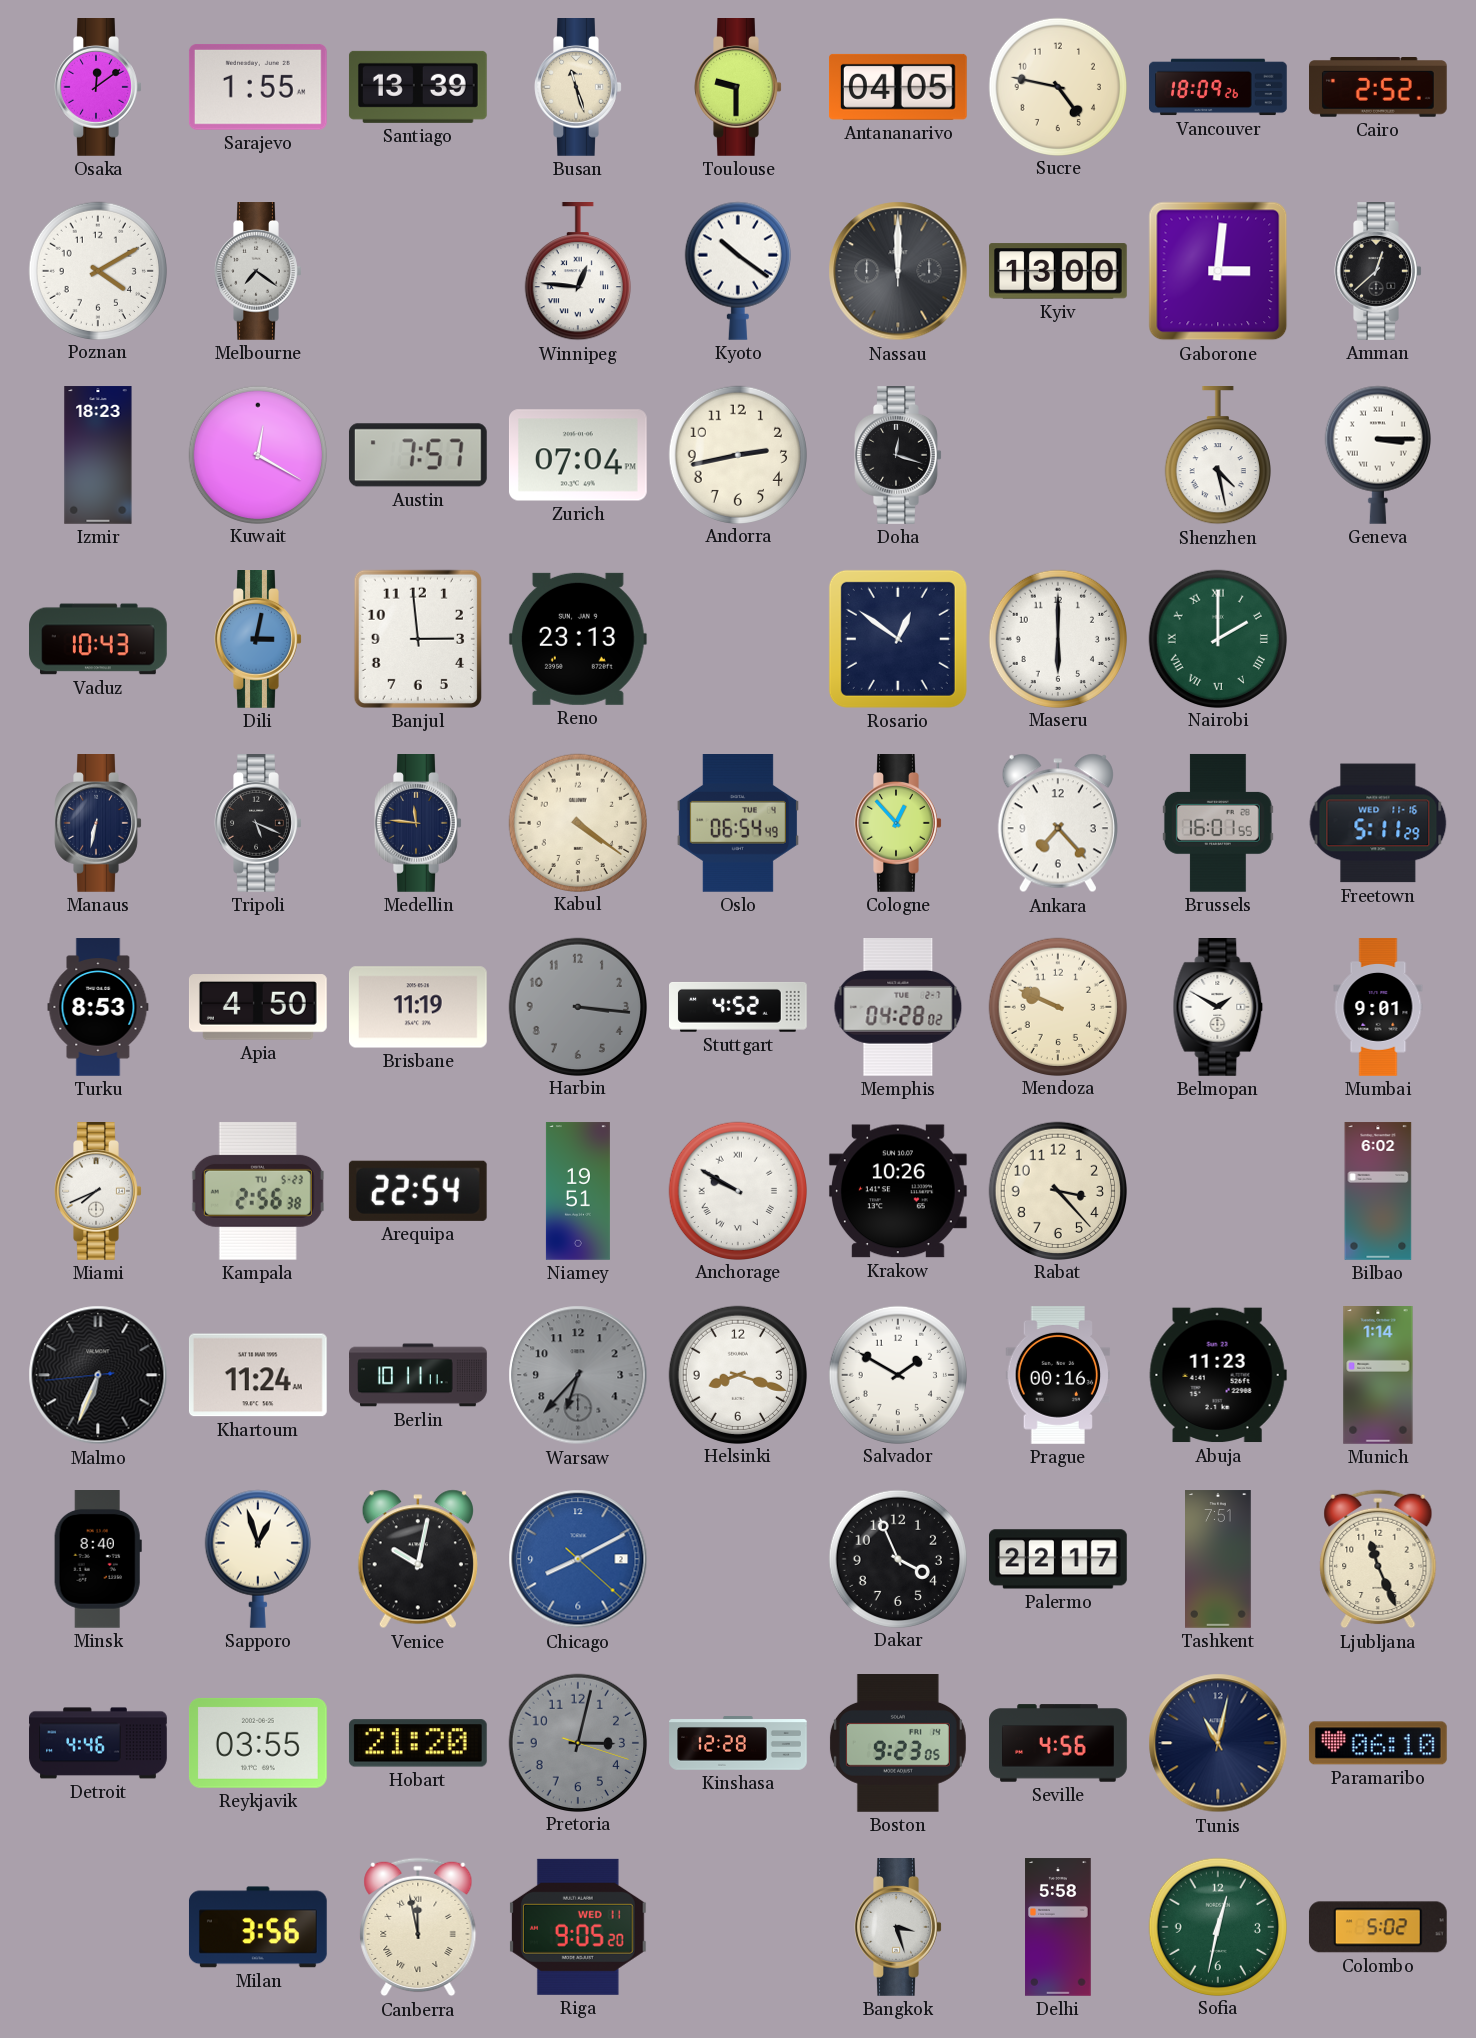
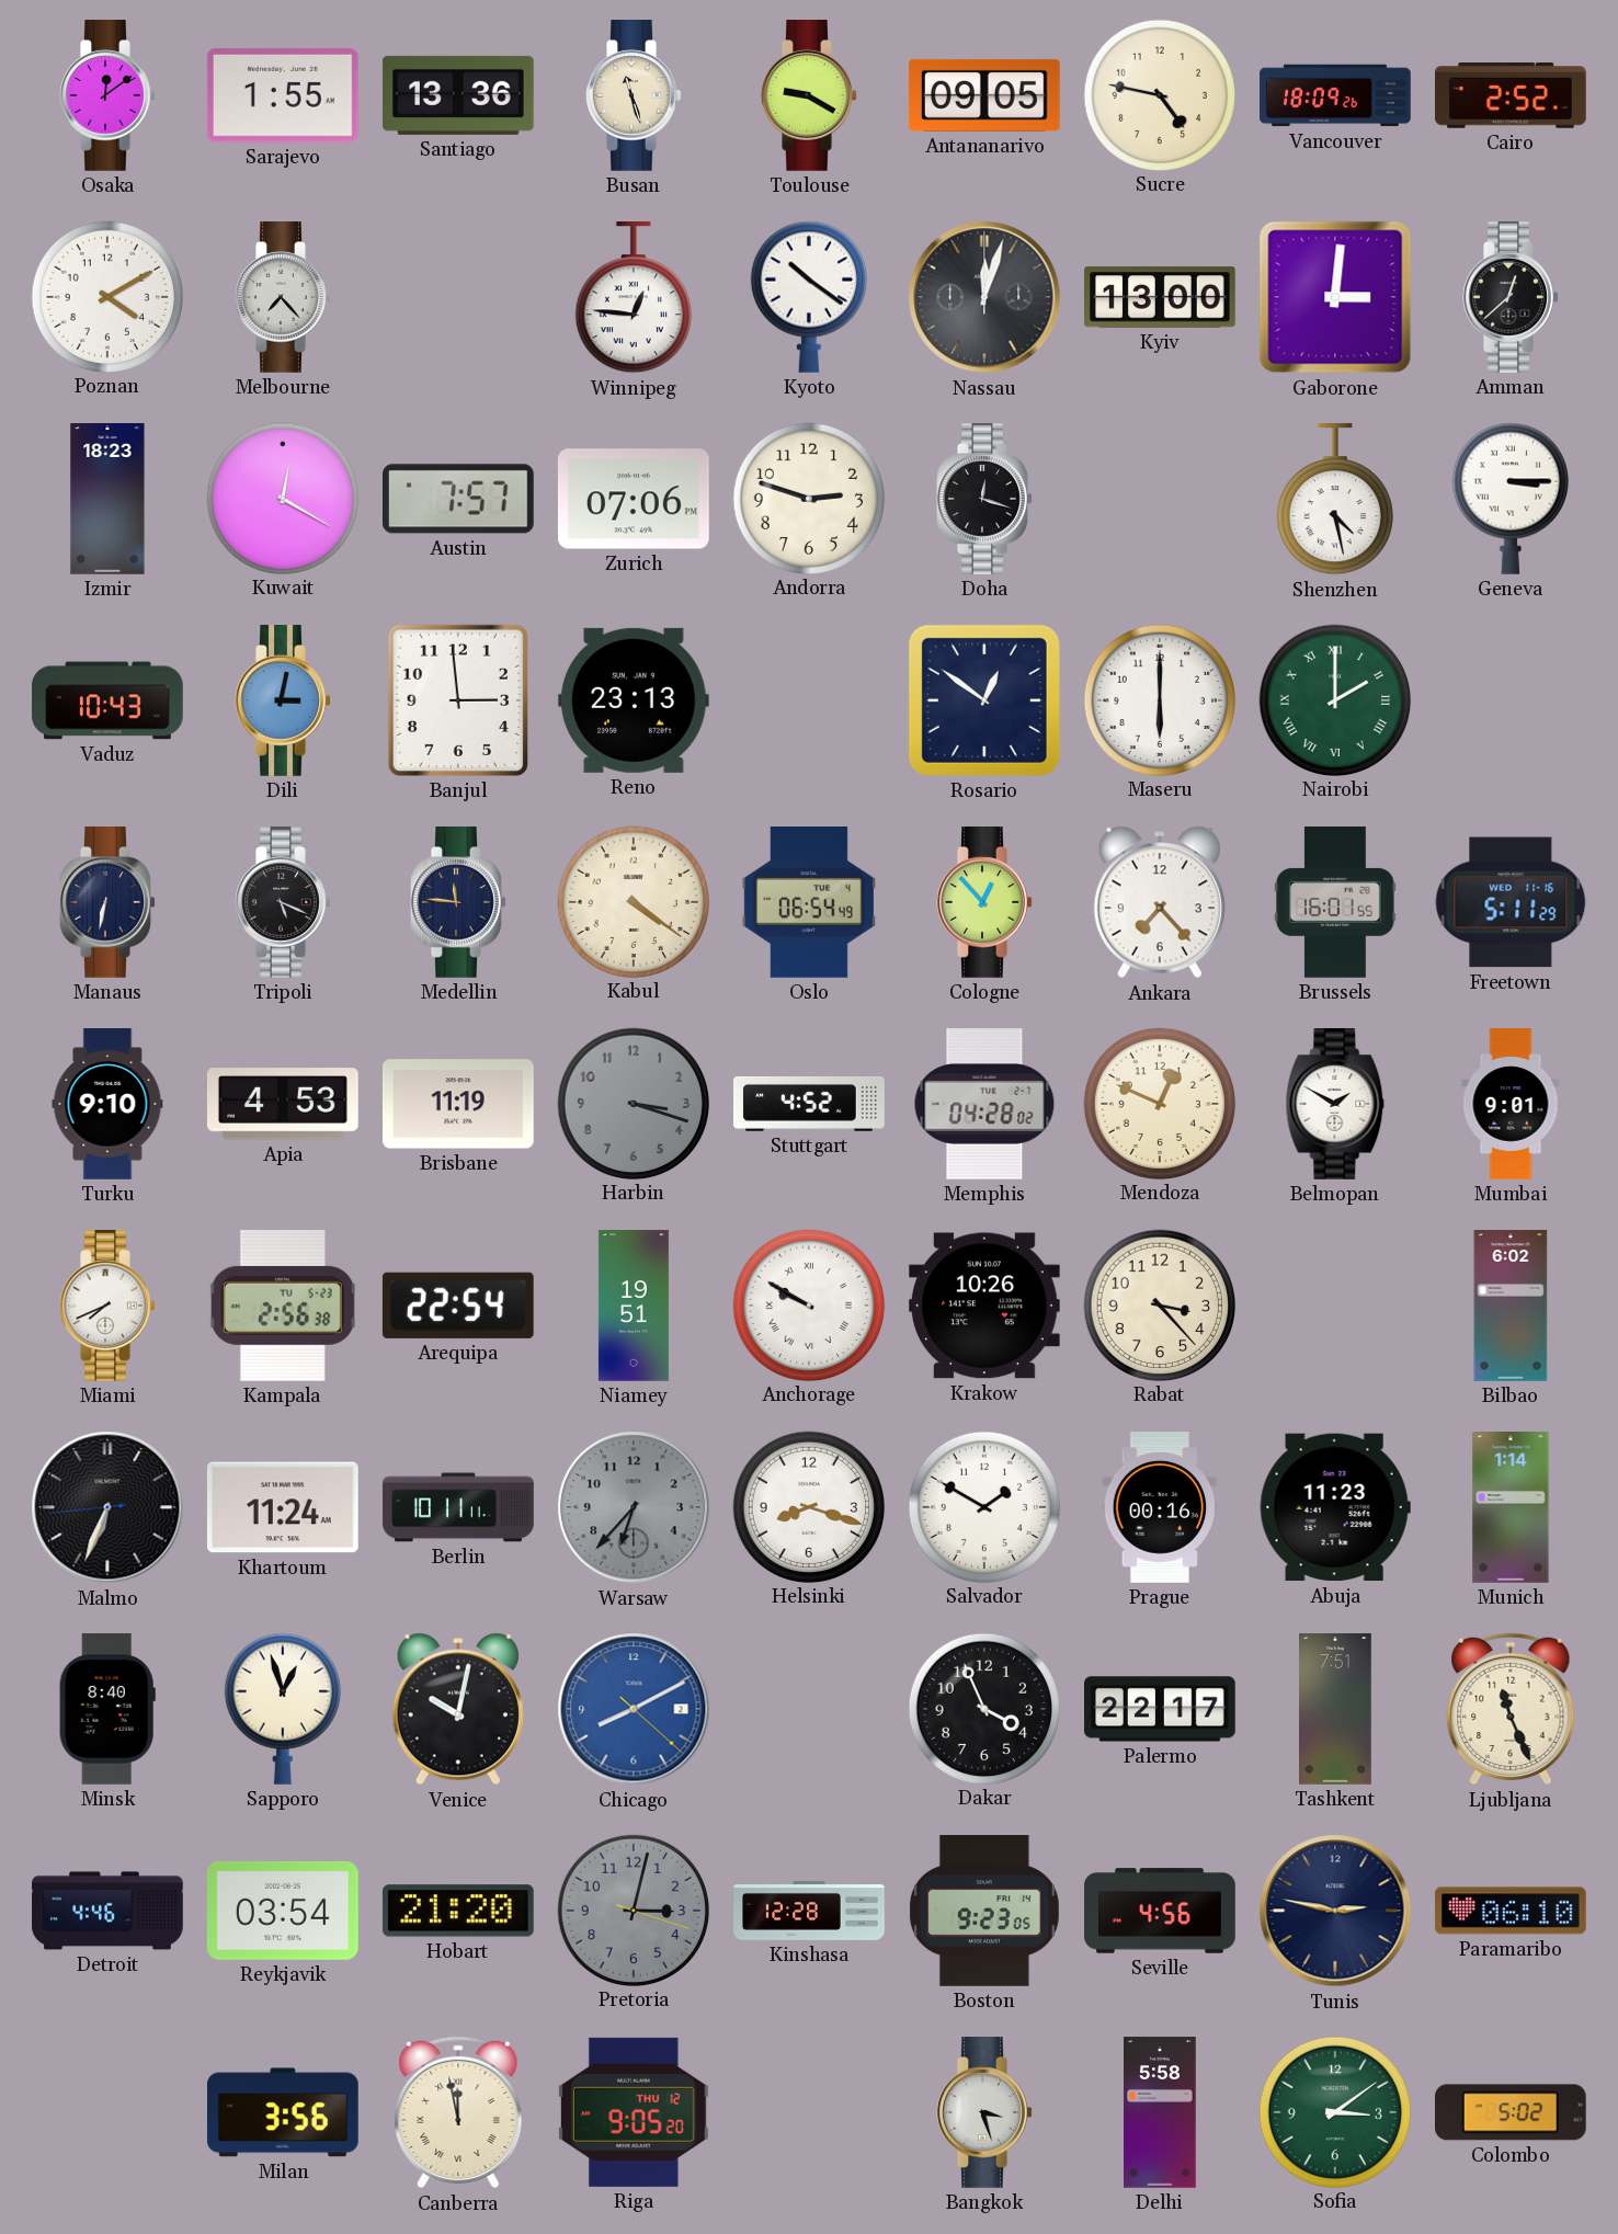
Santiago: 13:39 -> 13:36 (458, 95)
Toulouse: 9:30 -> 9:20 (809, 96)
Antananarivo: 04:05 -> 09:05 (984, 95)
Melbourne: 7:21 -> 7:23 (283, 298)
Nassau: 12:00 -> 12:03 (984, 297)
Zurich: 07:04 -> 07:06 (634, 499)
Andorra: 2:43 -> 2:48 (808, 498)
Turku: 8:53 -> 9:10 (107, 1104)
Apia: 4:50 -> 4:53 (283, 1104)
Harbin: 3:16 -> 3:18 (633, 1103)
Mendoza: 9:49 -> 12:49 (1159, 1103)
Reykjavik: 03:55 -> 03:54 (283, 1911)
Tunis: 11:02 -> 2:47 (1335, 1911)
Riga date: WED 11 -> THU 12 (634, 2112)
Sofia: 12:32 -> 3:09 (1334, 2111)
